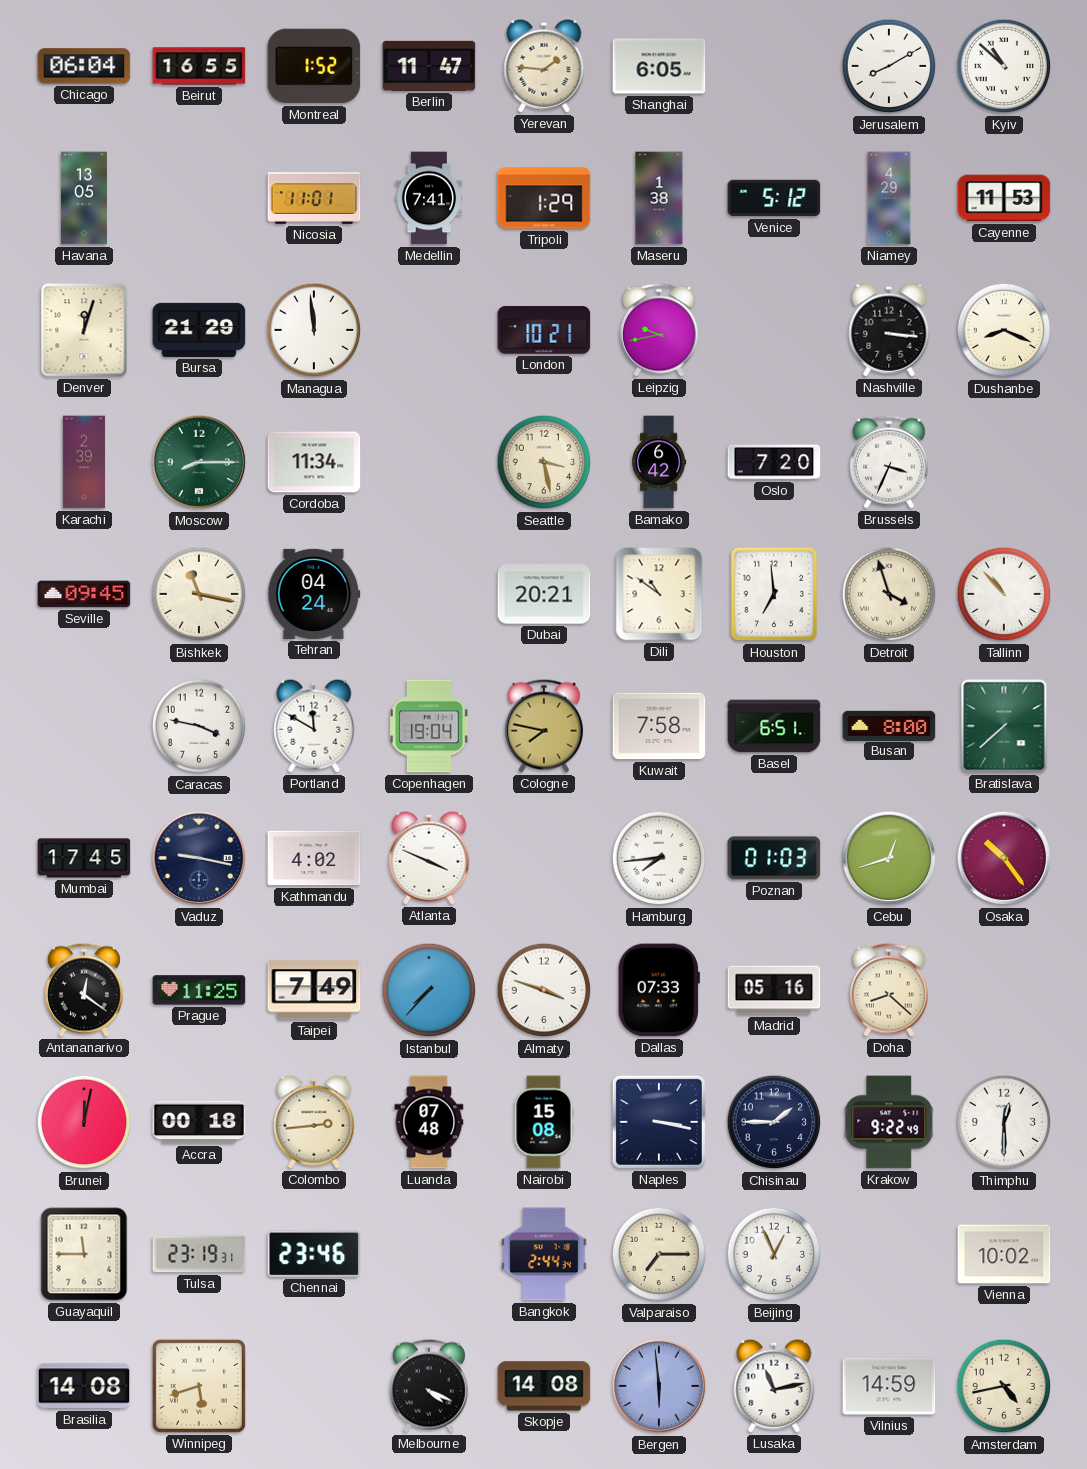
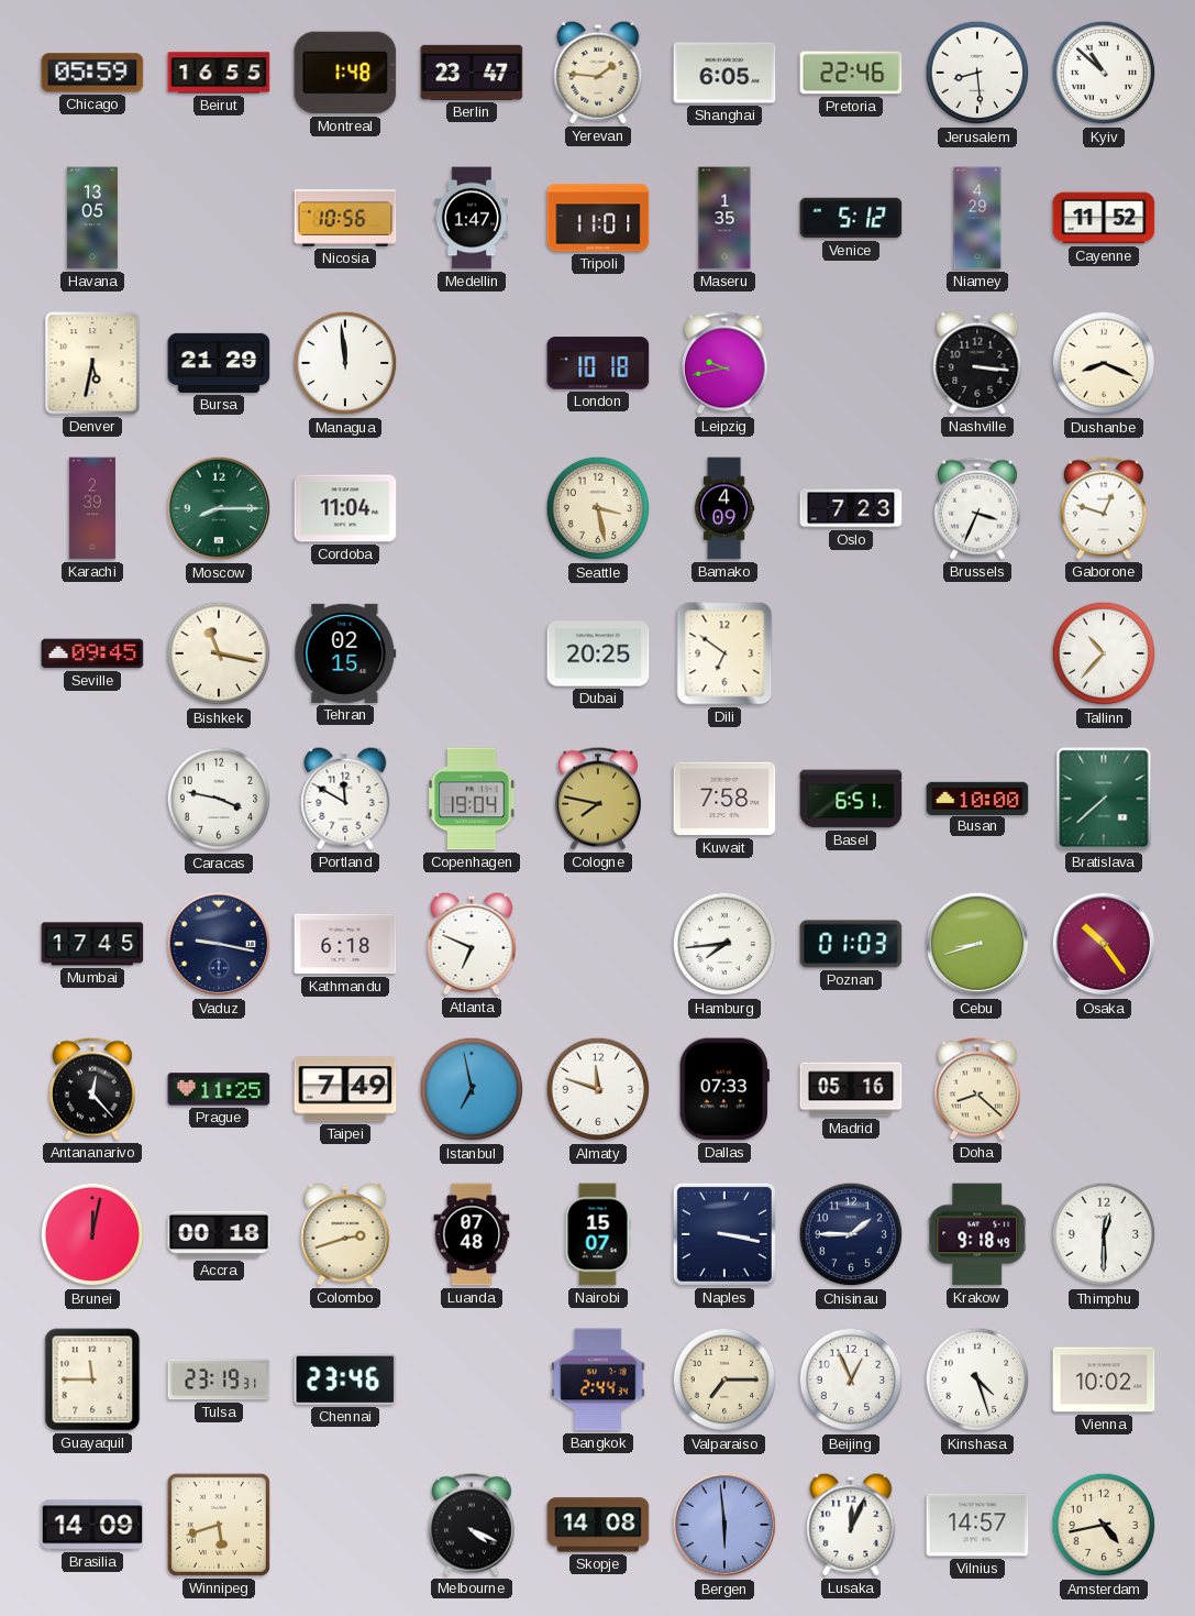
Chicago: 06:04 -> 05:59 (92, 73)
Montreal: 1:52 -> 1:48 (345, 73)
Berlin: 11:47 -> 23:47 (472, 73)
Pretoria: none -> 22:46 (851, 73)
Jerusalem: 8:10 -> 8:29 (977, 73)
Nicosia: 11:01 -> 10:56 (345, 219)
Medellin: 7:41 -> 1:47 (472, 218)
Tripoli: 1:29 -> 11:01 (598, 218)
Maseru: 1:38 -> 1:35 (724, 218)
Cayenne: 11:53 -> 11:52 (1104, 218)
Denver: 12:03 -> 5:32 (92, 363)
London: 10:21 -> 10:18 (598, 363)
Cordoba: 11:34 -> 11:04 (345, 508)
Bamako: 6:42 -> 4:09 (724, 508)
Oslo: 7:20 -> 7:23 (851, 508)
Gaborone: none -> 12:48 (1104, 508)
Tehran: 04:24 -> 02:15 (345, 653)
Dubai: 20:21 -> 20:25 (598, 653)
Dili: 10:51 -> 6:51 (724, 653)
Houston: 6:59 -> none (774, 594)
Detroit: 3:57 -> none (889, 594)
Tallinn: 10:53 -> 10:37 (1104, 653)
Busan: 8:00 -> 10:00 (977, 798)
Kathmandu: 4:02 -> 6:18 (345, 944)
Atlanta: 3:49 -> 6:49 (472, 944)
Cebu: 12:42 -> 8:42 (977, 944)
Antananarivo: 12:21 -> 12:23 (92, 1089)
Istanbul: 7:37 -> 6:58 (472, 1089)
Almaty: 3:48 -> 11:48 (598, 1089)
Colombo: 2:44 -> 2:42 (345, 1234)
Nairobi: 15:08 -> 15:07 (598, 1234)
Krakow: 9:22 -> 9:18 (977, 1234)
Kinshasa: none -> 4:27 (977, 1379)
Brasilia: 14:08 -> 14:09 (92, 1525)
Lusaka: 11:13 -> 12:04 (851, 1525)
Vilnius: 14:59 -> 14:57 (977, 1525)
